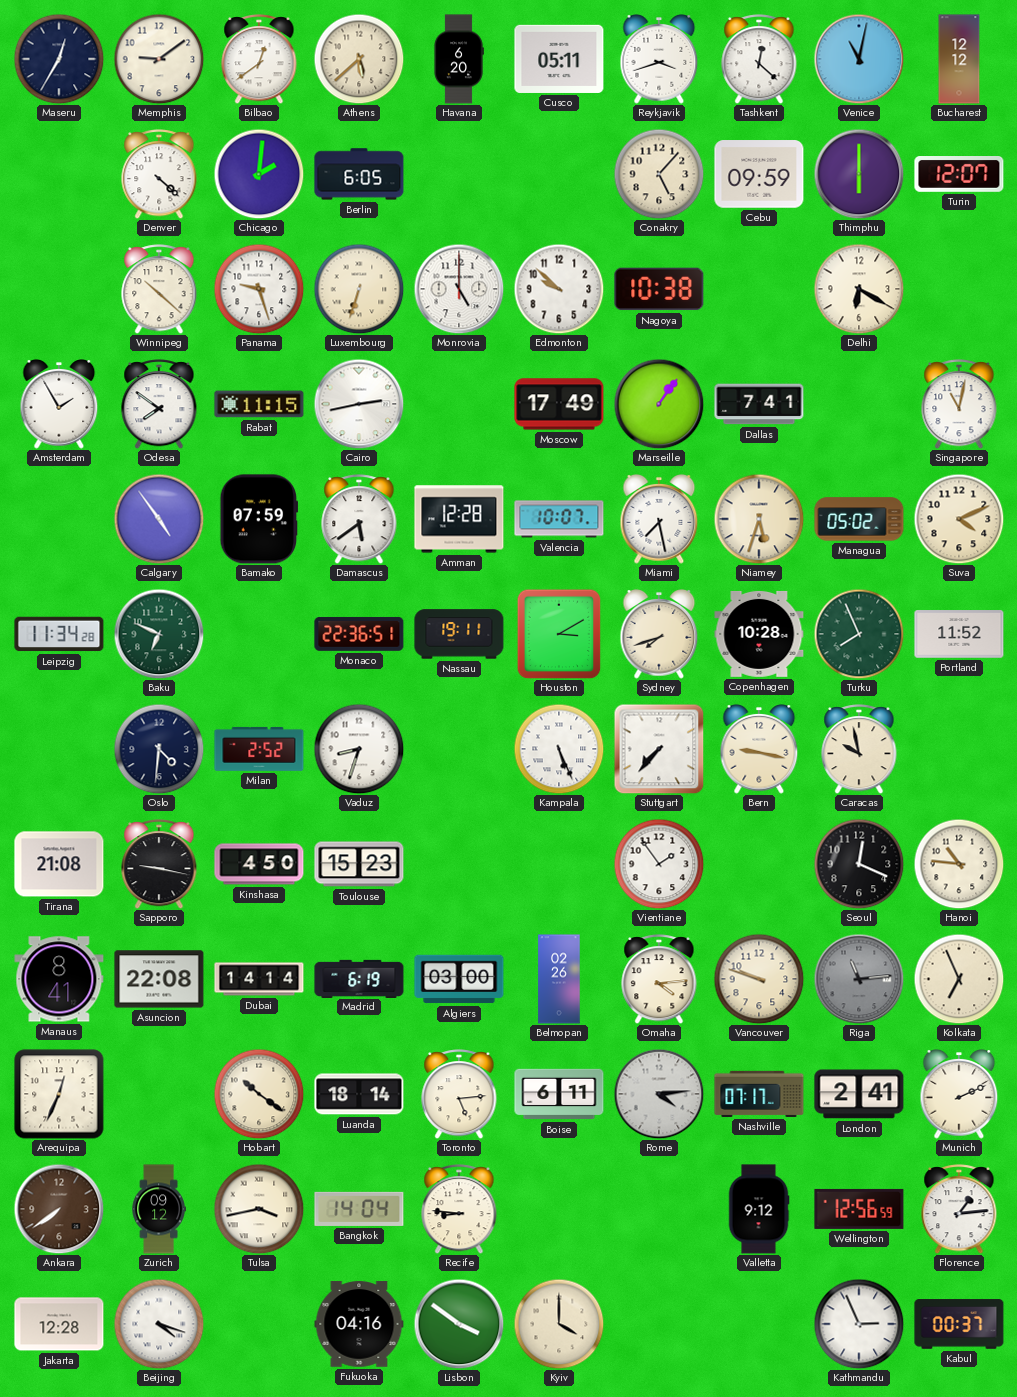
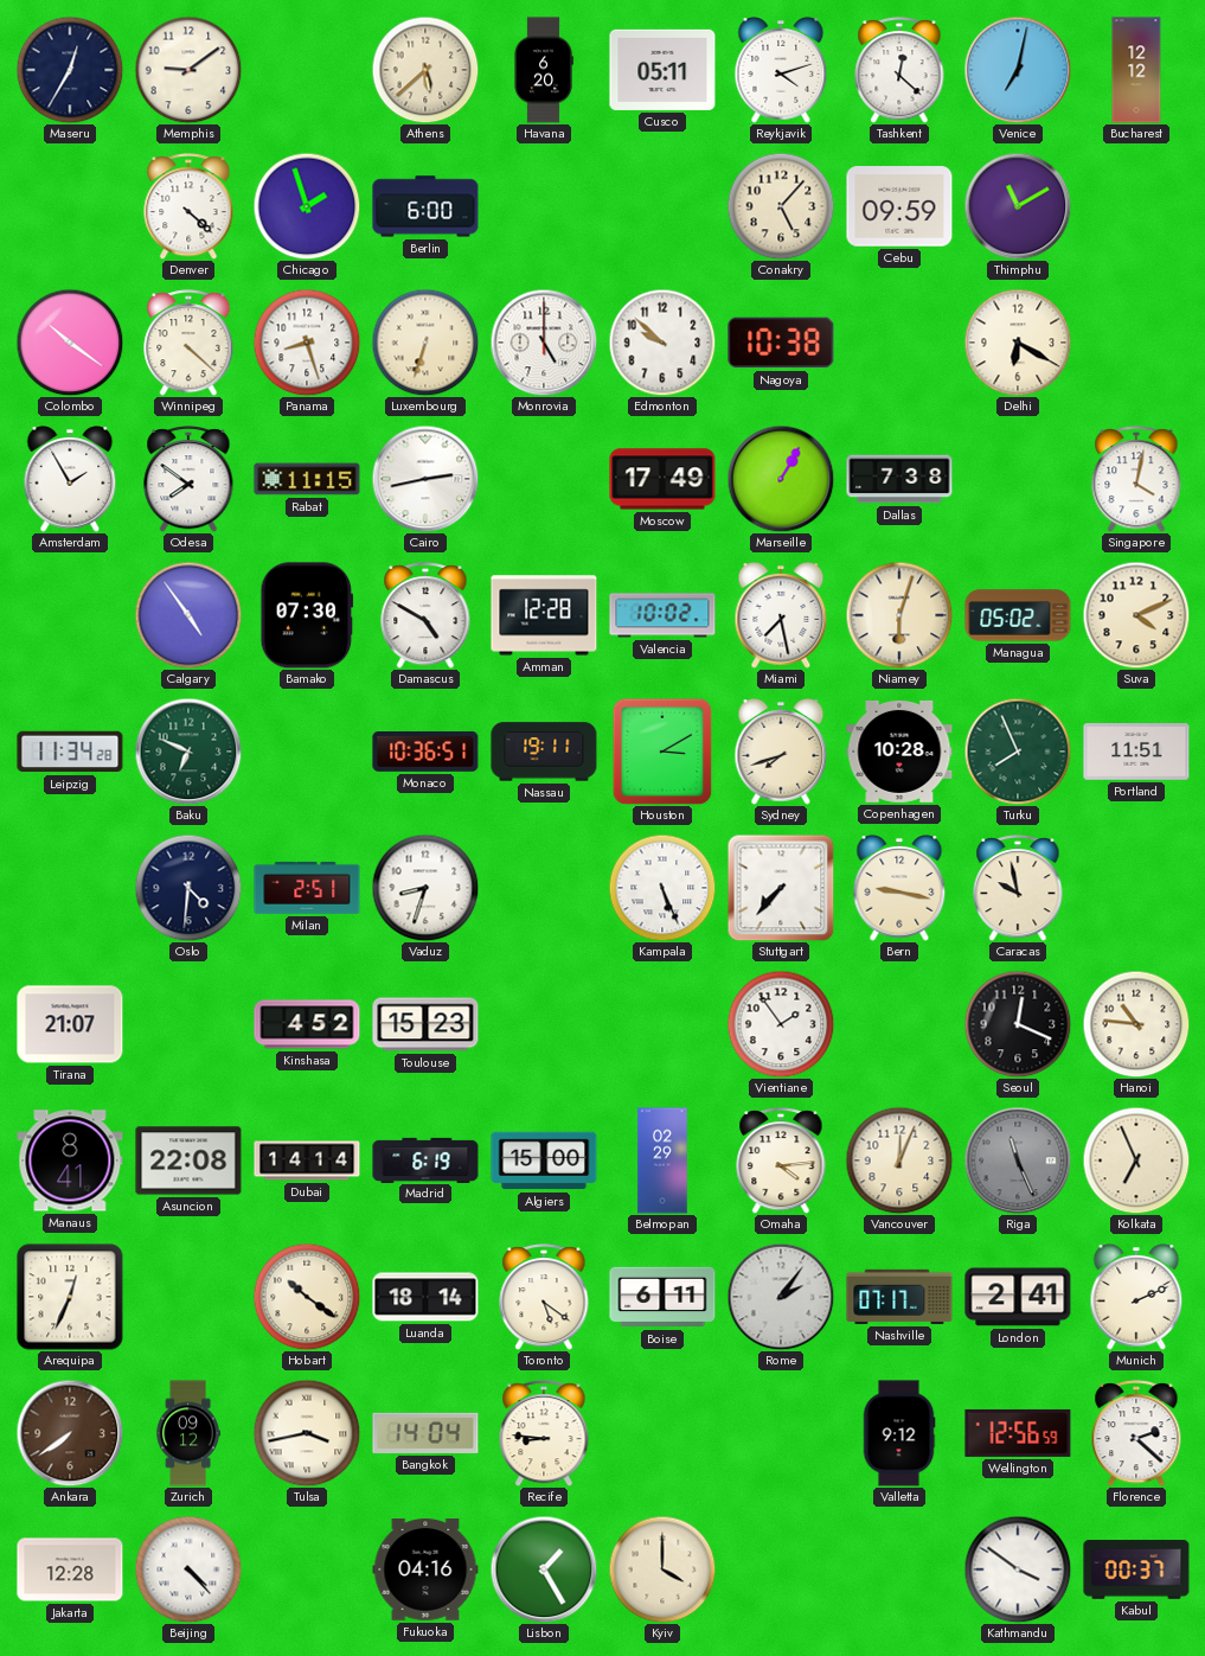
Bilbao: 12:39 -> none (259, 59)
Reykjavik: 3:42 -> 4:12 (781, 70)
Venice: 11:02 -> 7:02 (1018, 70)
Chicago: 2:01 -> 1:57 (307, 206)
Berlin: 6:05 -> 6:00 (425, 206)
Thimphu: 6:00 -> 11:10 (1018, 206)
Turin: 12:07 -> none (959, 175)
Colombo: none -> 10:21 (70, 343)
Winnipeg: 10:22 -> 4:22 (188, 343)
Panama: 9:27 -> 8:27 (307, 343)
Marseille: 1:06 -> 1:05 (781, 479)
Dallas: 7:41 -> 7:38 (899, 479)
Singapore: 11:02 -> 4:02 (1136, 479)
Bamako: 07:59 -> 07:30 (307, 615)
Damascus: 5:39 -> 4:50 (425, 615)
Valencia: 10:07 -> 10:02 (662, 615)
Niamey: 5:33 -> 6:03 (899, 615)
Monaco: 22:36 -> 10:36 (425, 752)
Portland: 11:52 -> 11:51 (1136, 752)
Milan: 2:52 -> 2:51 (307, 888)
Tirana: 21:08 -> 21:07 (70, 1024)
Sapporo: 9:17 -> none (159, 864)
Kinshasa: 4:50 -> 4:52 (307, 1024)
Algiers: 03:00 -> 15:00 (544, 1161)
Belmopan: 02:26 -> 02:29 (662, 1161)
Vancouver: 9:48 -> 12:04 (899, 1161)
Riga: 11:14 -> 11:26 (1018, 1161)
Toronto: 5:14 -> 5:21 (544, 1297)
Rome: 4:14 -> 2:06 (781, 1297)
Florence: 1:14 -> 2:22 (1136, 1433)
Beijing: 4:18 -> 4:23 (188, 1569)
Lisbon: 3:51 -> 1:25 (544, 1569)
Kathmandu: 2:56 -> 3:51 (1018, 1569)
